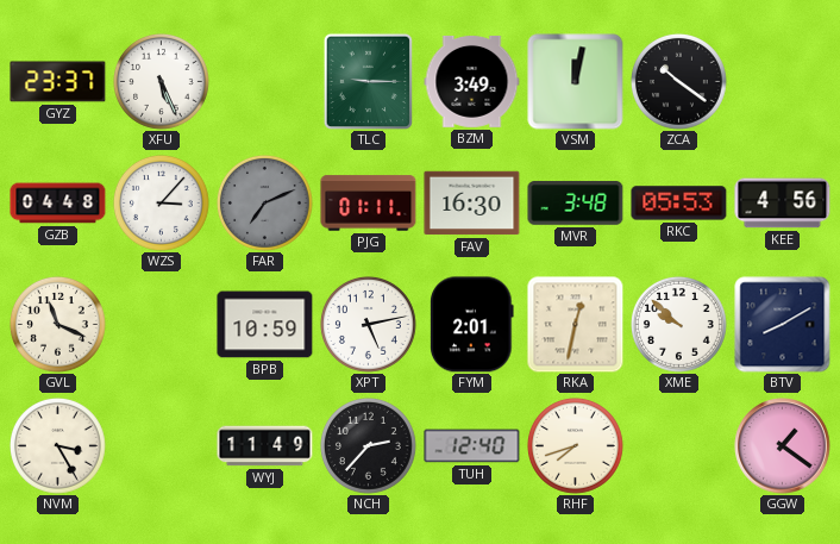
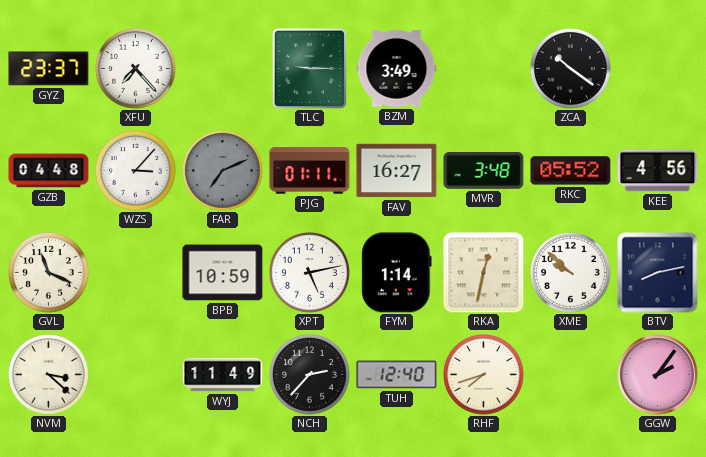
XFU: 5:26 -> 7:23 (136, 69)
VSM: 12:02 -> none (576, 82)
FAV: 16:30 -> 16:27 (397, 171)
RKC: 05:53 -> 05:52 (571, 171)
FYM: 2:01 -> 1:14 (397, 273)
BTV: 8:10 -> 8:13 (658, 273)
NVM: 3:25 -> 3:22 (49, 375)
GGW: 1:21 -> 2:06 (658, 375)
